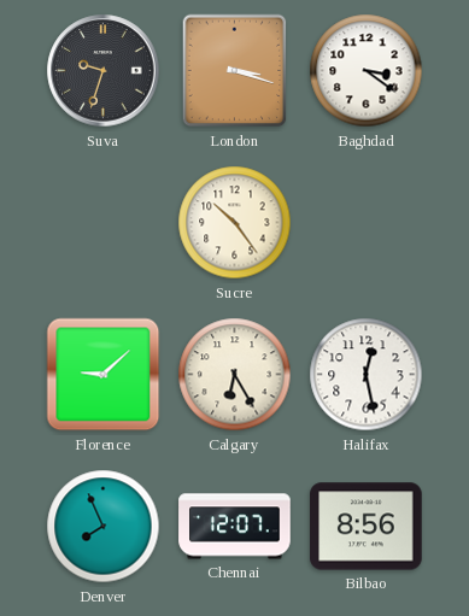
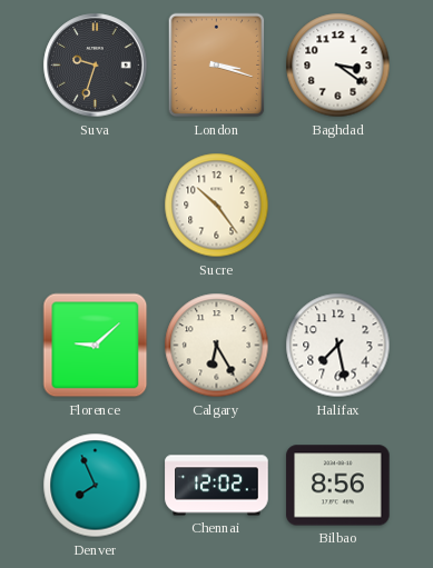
Halifax: 12:28 -> 7:28 (338, 346)
Chennai: 12:07 -> 12:02 (217, 486)
